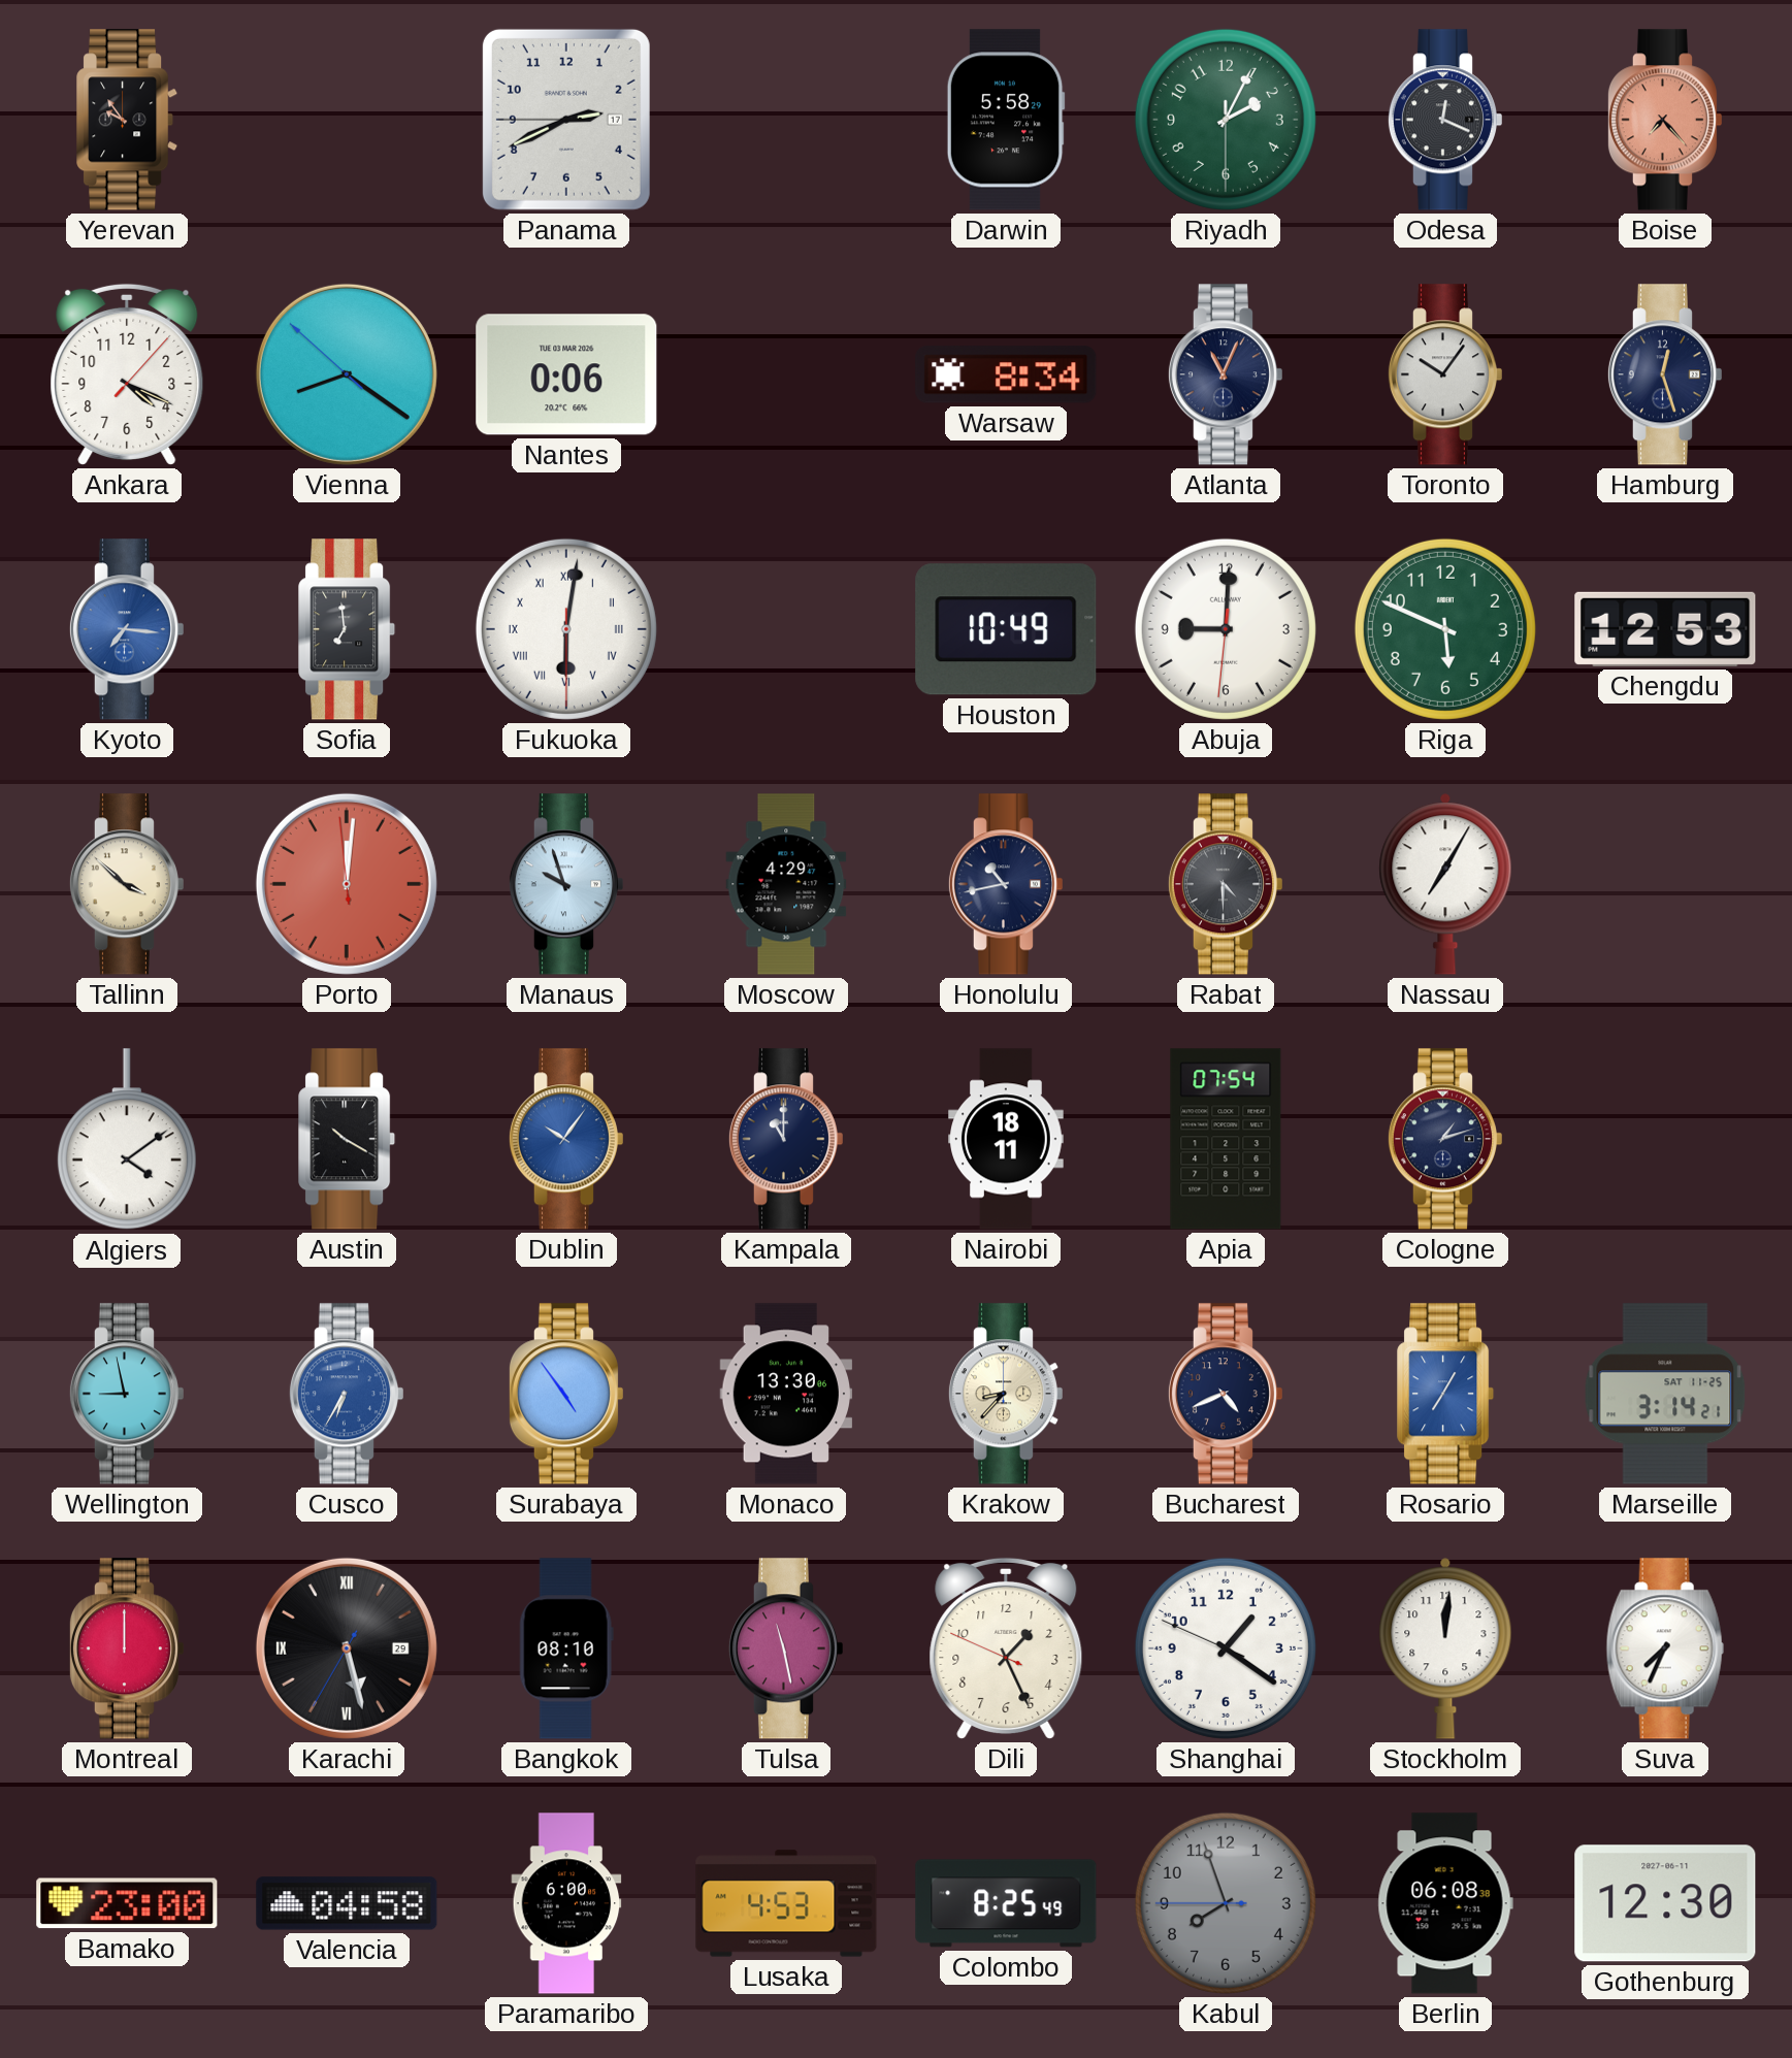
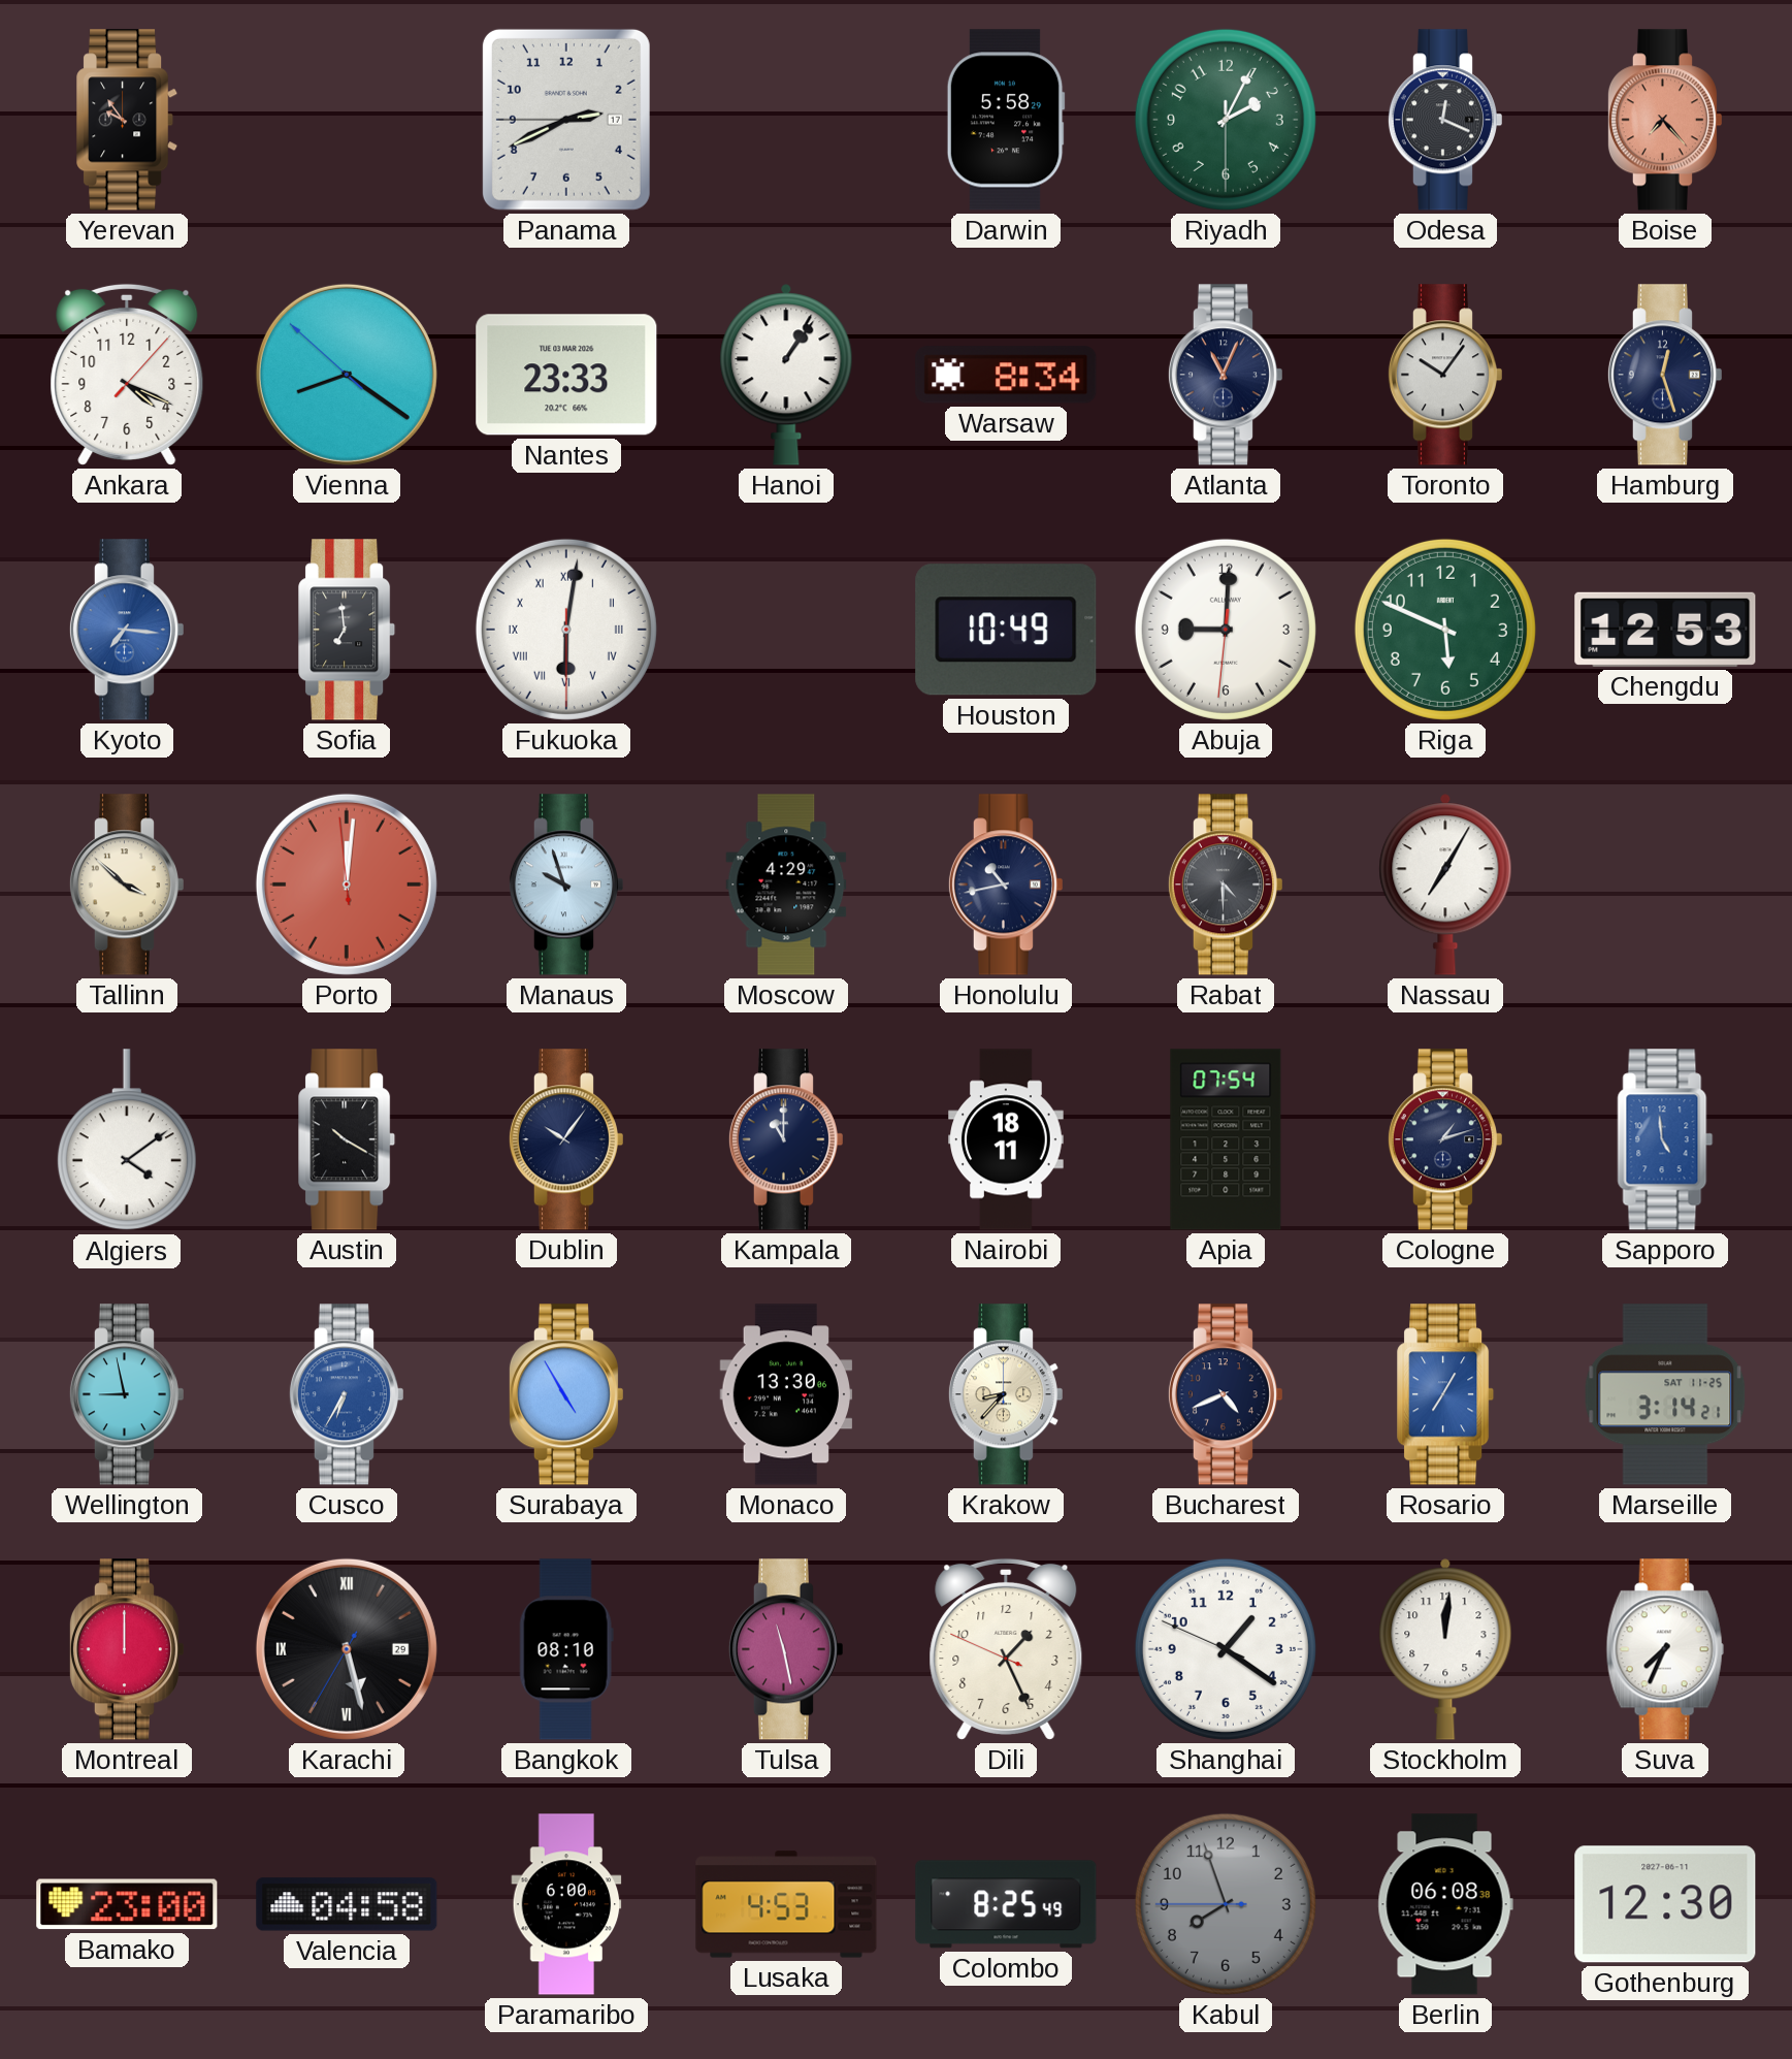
Nantes: 0:06 -> 23:33 (566, 375)
Hanoi: none -> 1:06 (786, 375)
Dublin dial: blue -> navy (565, 1139)
Sapporo: none -> 4:59 (1665, 1139)
Surabaya: 4:54 -> 4:55 (565, 1394)
